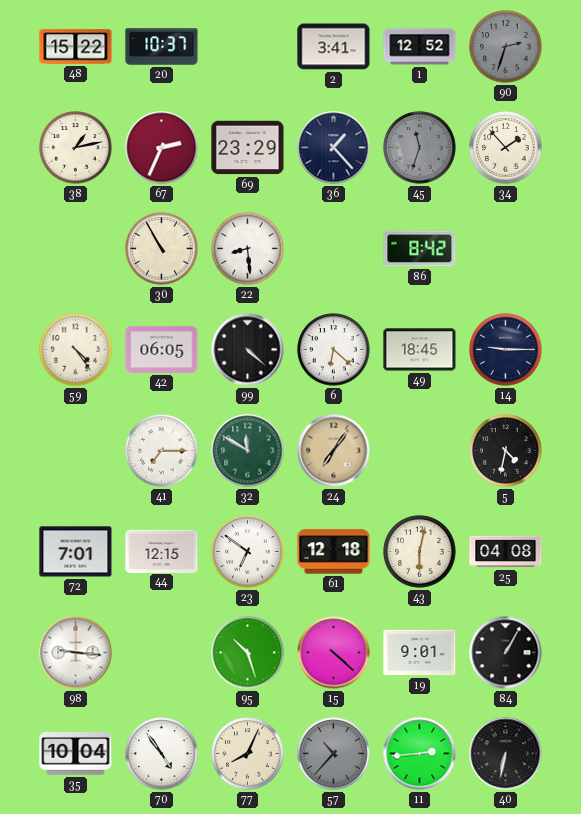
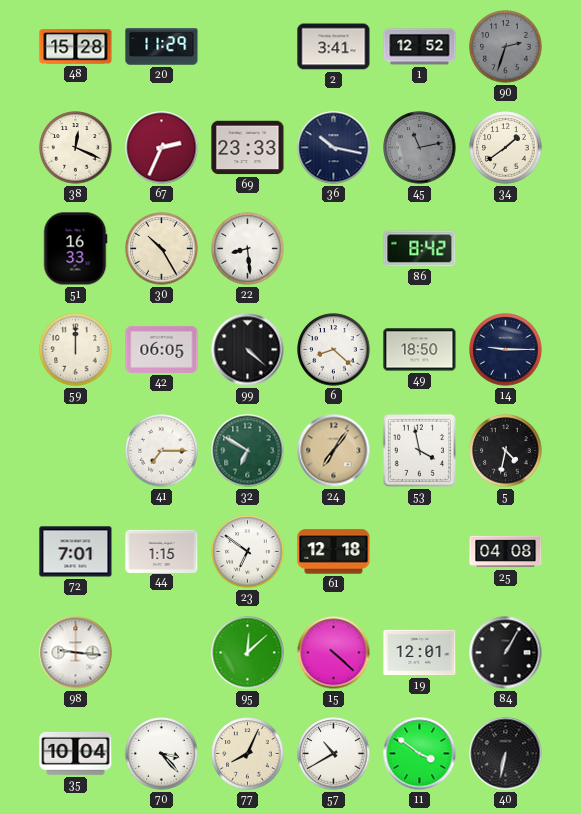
48: 15:22 -> 15:28 (76, 47)
20: 10:37 -> 11:29 (162, 47)
38: 1:13 -> 12:19 (76, 148)
69: 23:29 -> 23:33 (248, 148)
36: 1:23 -> 10:17 (334, 148)
45: 11:33 -> 11:13 (420, 148)
34: 1:53 -> 1:39 (506, 148)
51: none -> 16:33 (75, 249)
30: 10:55 -> 10:25 (162, 249)
59: 4:24 -> 12:00 (76, 350)
6: 6:22 -> 8:22 (334, 350)
49: 18:45 -> 18:50 (420, 350)
32: 11:50 -> 6:50 (248, 451)
53: none -> 3:58 (419, 450)
44: 12:15 -> 1:15 (162, 551)
43: 6:02 -> none (420, 552)
95: 10:27 -> 12:08 (248, 653)
19: 9:01 -> 12:01 (420, 653)
70: 4:54 -> 3:23 (162, 754)
57: 10:37 -> 10:40 (334, 754)
57 dial: grey -> white (334, 754)
11: 2:44 -> 3:51 (420, 754)
